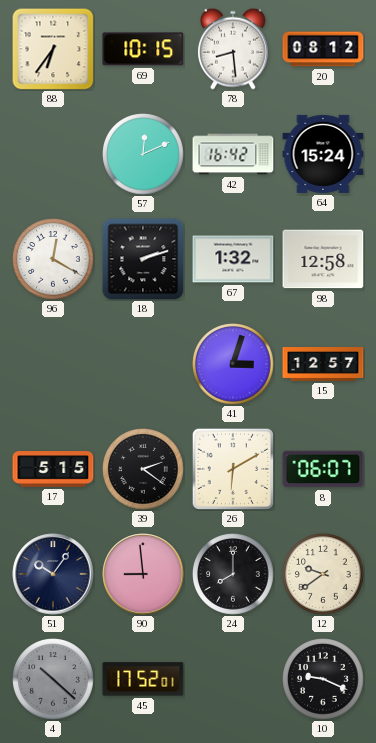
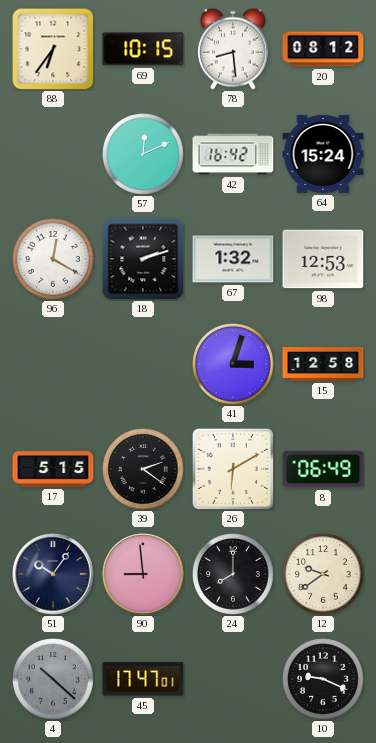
98: 12:58 -> 12:53 (323, 259)
15: 12:57 -> 12:58 (323, 365)
8: 06:07 -> 06:49 (323, 469)
45: 17:52 -> 17:47 (143, 679)
